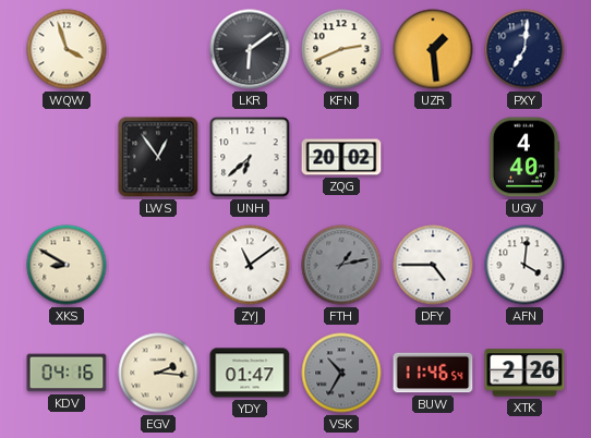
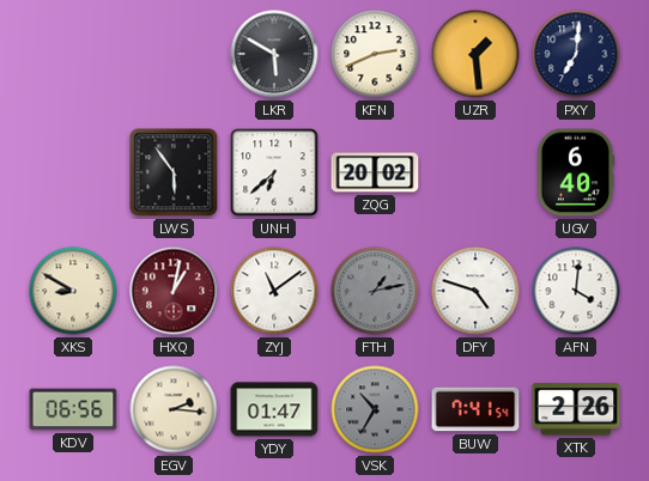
WQW: 3:57 -> none (67, 49)
LKR: 6:09 -> 5:50 (274, 54)
LWS: 12:54 -> 5:54 (174, 172)
UGV: 4:40 -> 6:40 (576, 172)
HXQ: none -> 1:02 (174, 291)
DFY: 4:45 -> 4:48 (475, 291)
KDV: 04:16 -> 06:56 (73, 409)
BUW: 11:46 -> 7:41 (475, 409)
